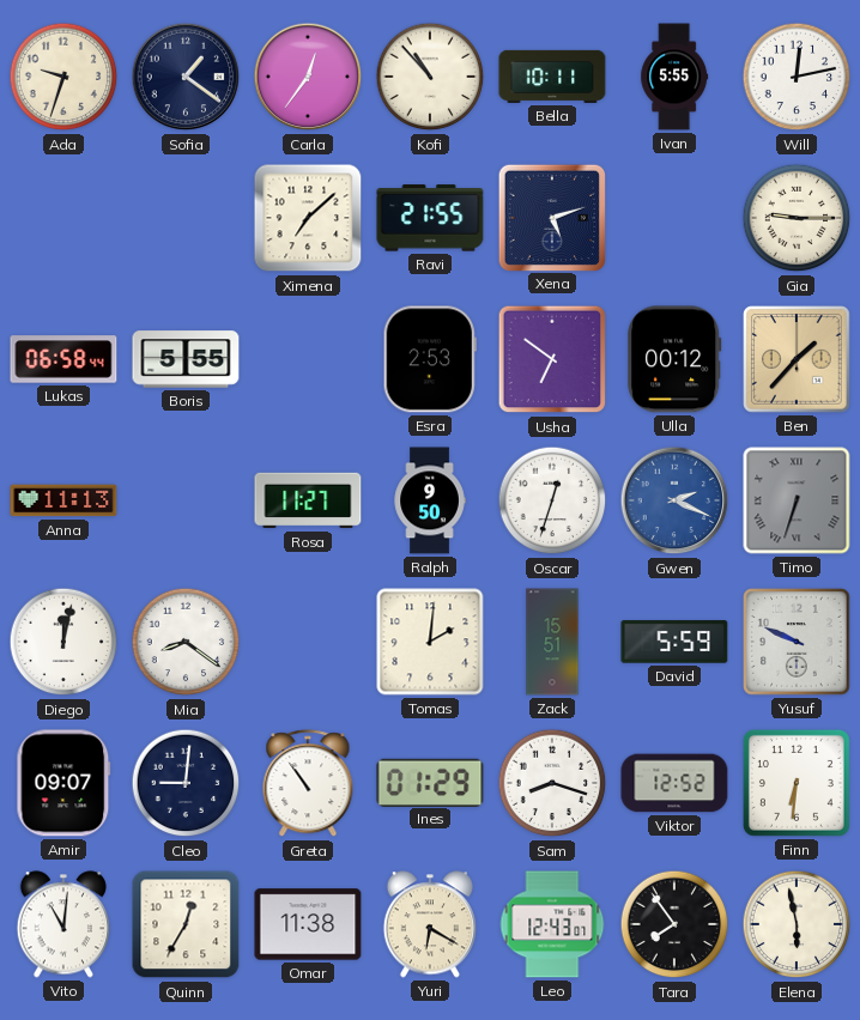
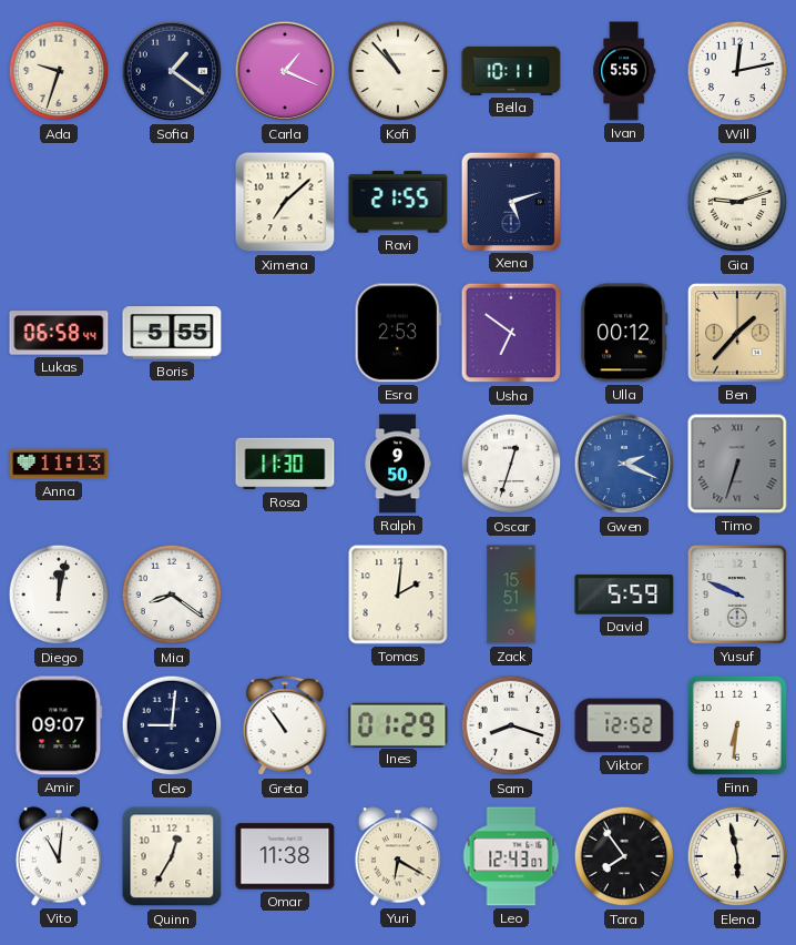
Carla: 12:36 -> 1:19 (285, 71)
Gia: 9:15 -> 9:12 (737, 202)
Rosa: 11:27 -> 11:30 (285, 464)
